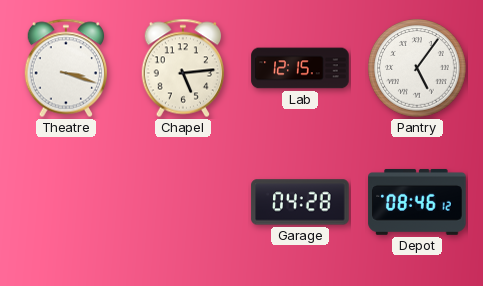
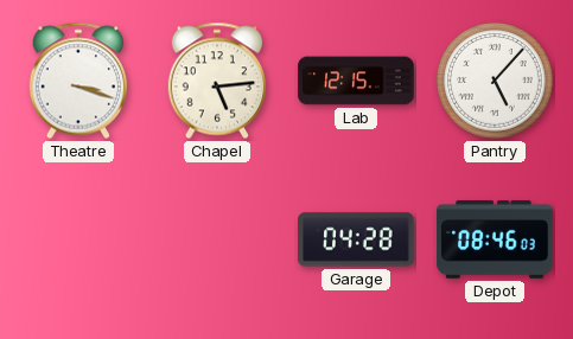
Pantry: 5:06 -> 5:07 (495, 81)
Depot: 08:46:12 -> 08:46:03 (495, 239)
